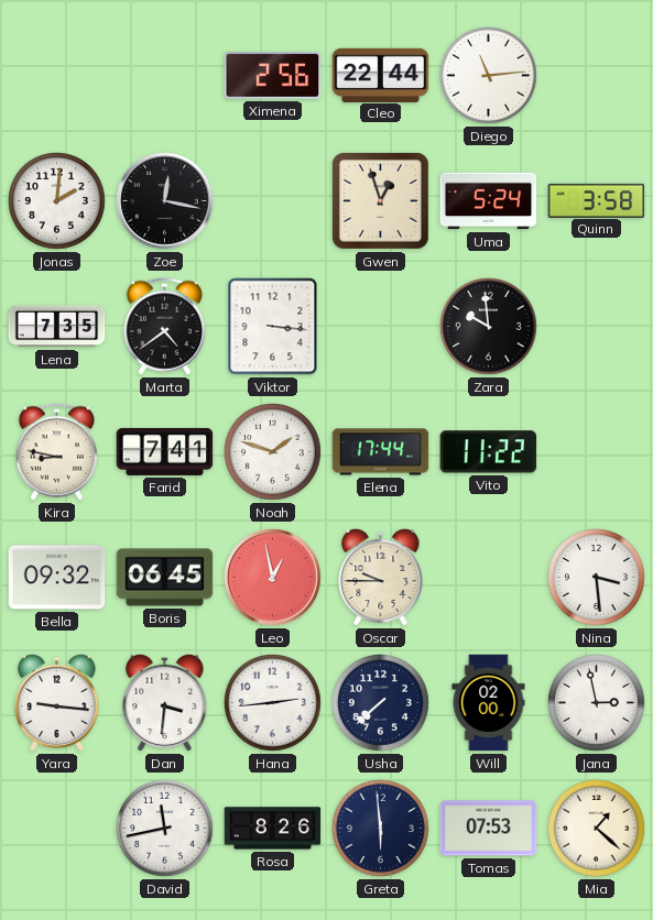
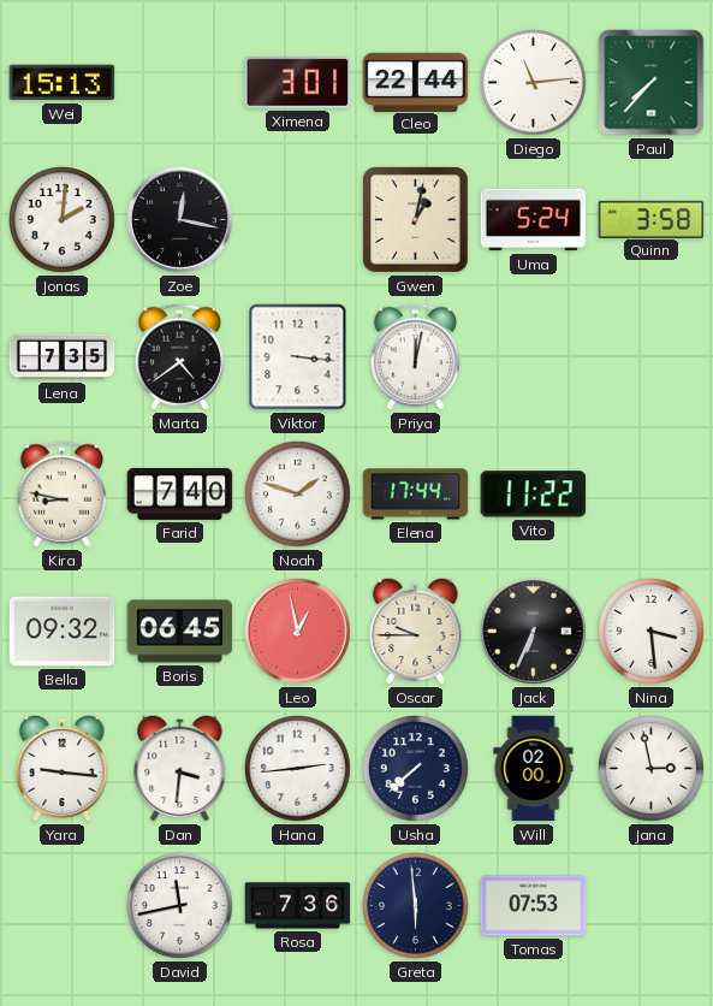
Wei: none -> 15:13 (63, 83)
Ximena: 2:56 -> 3:01 (298, 83)
Paul: none -> 7:37 (652, 83)
Gwen: 12:57 -> 1:02 (416, 220)
Priya: none -> 12:02 (415, 357)
Zara: 9:59 -> none (489, 327)
Farid: 7:41 -> 7:40 (180, 493)
Jack: none -> 6:34 (534, 632)
Rosa: 8:26 -> 7:36 (298, 906)
Mia: 1:22 -> none (597, 829)
